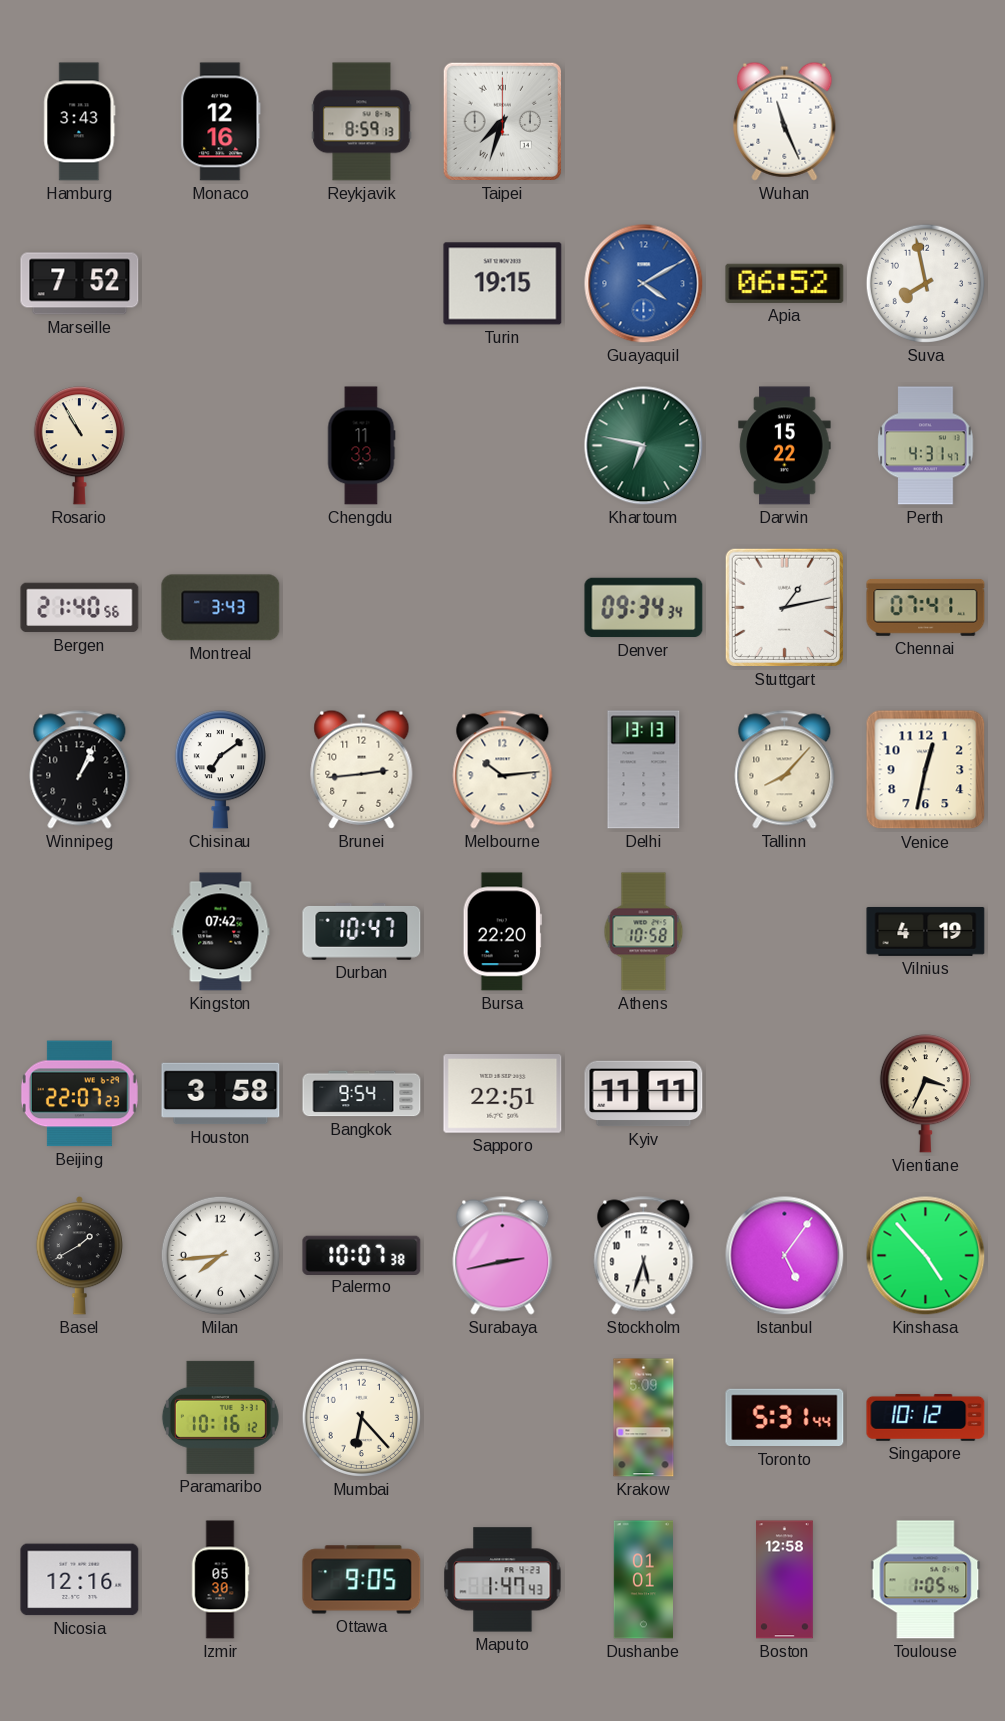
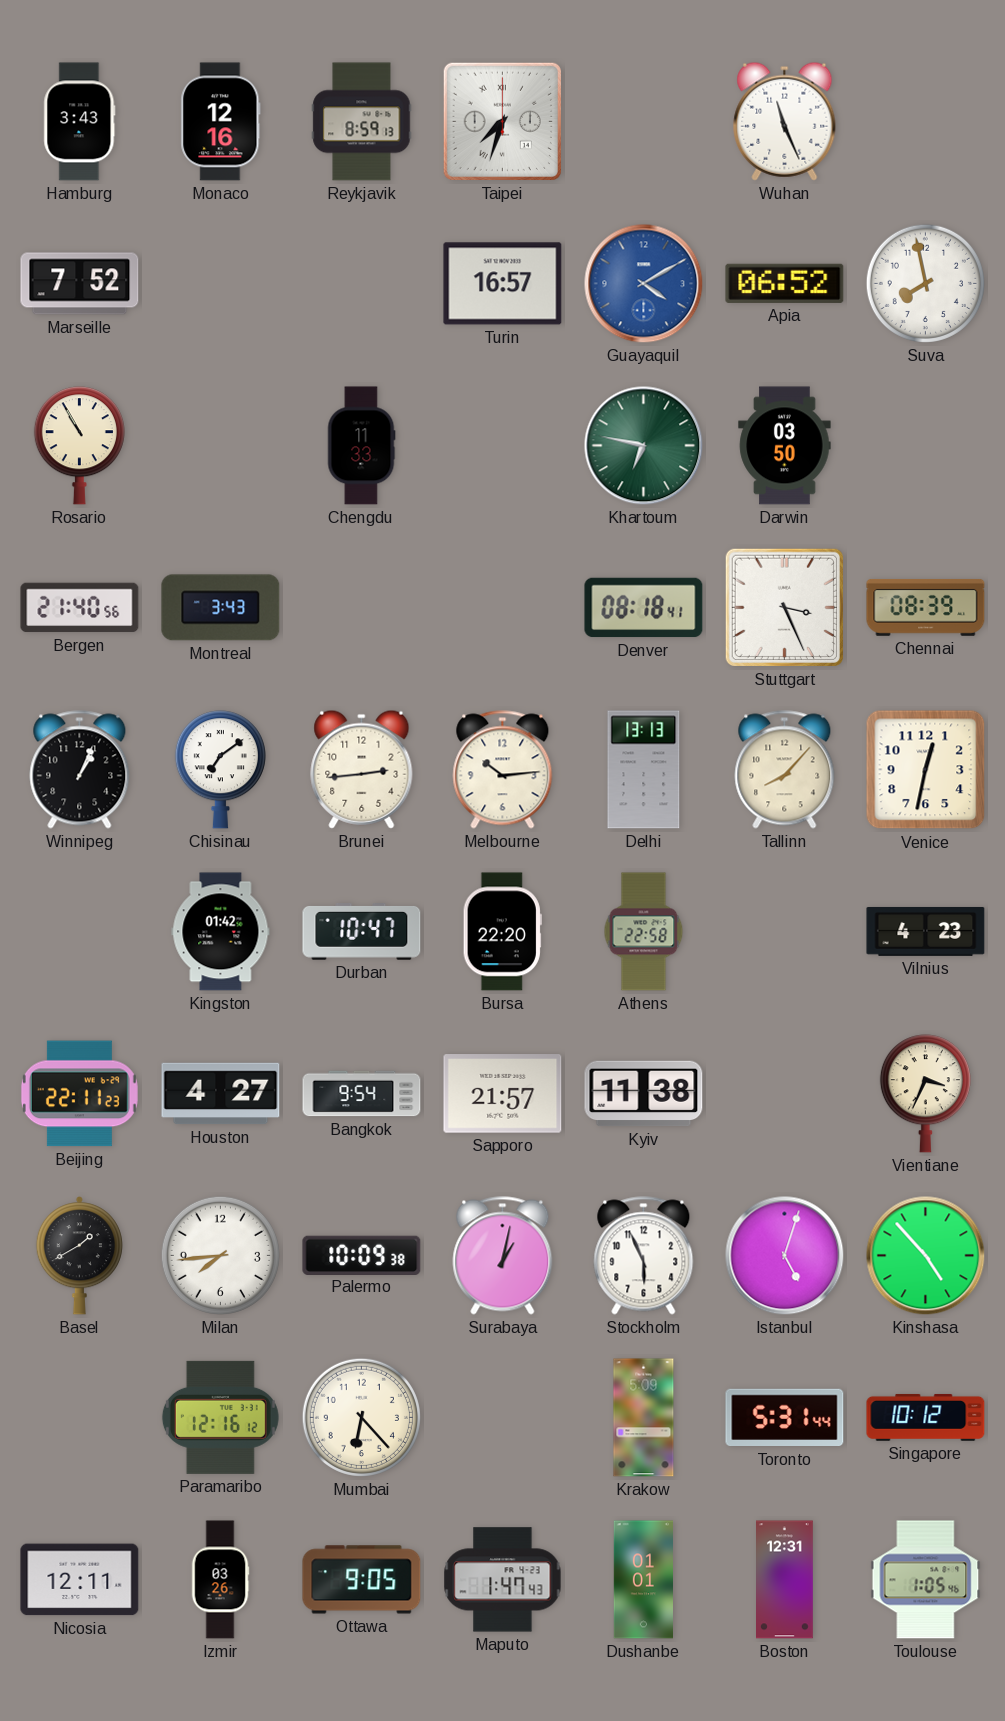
Turin: 19:15 -> 16:57 (503, 284)
Darwin: 15:22 -> 03:50 (785, 446)
Perth: 4:31 -> none (926, 446)
Denver: 09:34 -> 08:18 (644, 608)
Stuttgart: 1:13 -> 3:26 (784, 607)
Chennai: 07:41 -> 08:39 (926, 607)
Kingston: 07:42 -> 01:42 (221, 932)
Athens: 10:58 -> 22:58 (644, 932)
Vilnius: 4:19 -> 4:23 (926, 931)
Beijing: 22:07 -> 22:11 (79, 1094)
Houston: 3:58 -> 4:27 (221, 1094)
Sapporo: 22:51 -> 21:57 (503, 1094)
Kyiv: 11:11 -> 11:38 (644, 1094)
Palermo: 10:07 -> 10:09 (362, 1255)
Surabaya: 2:43 -> 1:02 (503, 1256)
Stockholm: 5:33 -> 5:56 (644, 1256)
Istanbul: 5:06 -> 5:03 (785, 1256)
Paramaribo: 10:16 -> 12:16 (220, 1417)
Nicosia: 12:16 -> 12:11 (80, 1580)
Izmir: 05:30 -> 03:26 (220, 1580)
Boston: 12:58 -> 12:31 (785, 1580)
